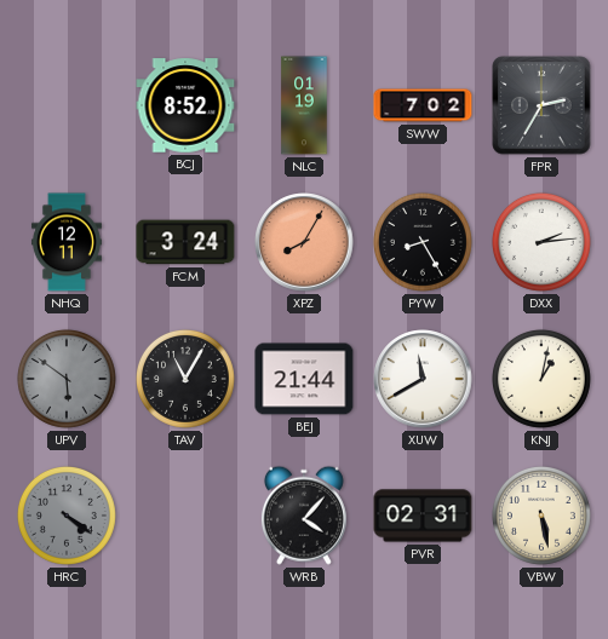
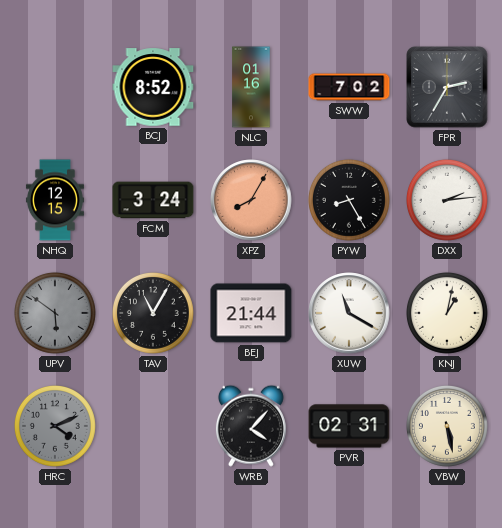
NLC: 01:19 -> 01:16 (251, 87)
NHQ: 12:11 -> 12:15 (55, 200)
XUW: 11:40 -> 11:20 (349, 313)
HRC: 4:21 -> 4:11 (55, 426)
